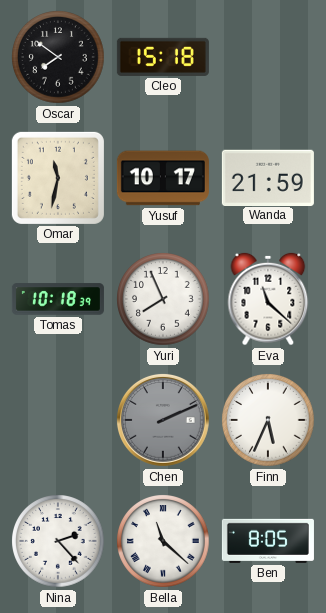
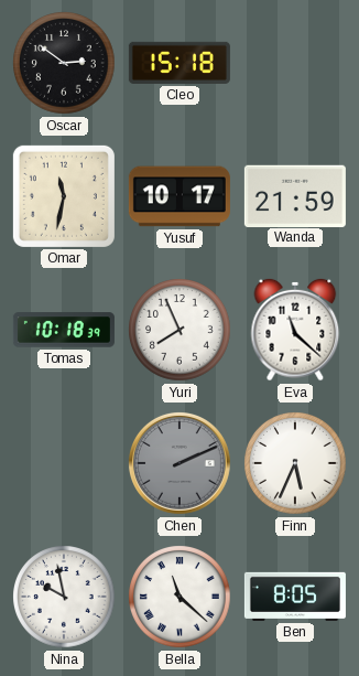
Oscar: 7:51 -> 2:51 (64, 63)
Nina: 2:23 -> 9:58 (64, 597)
